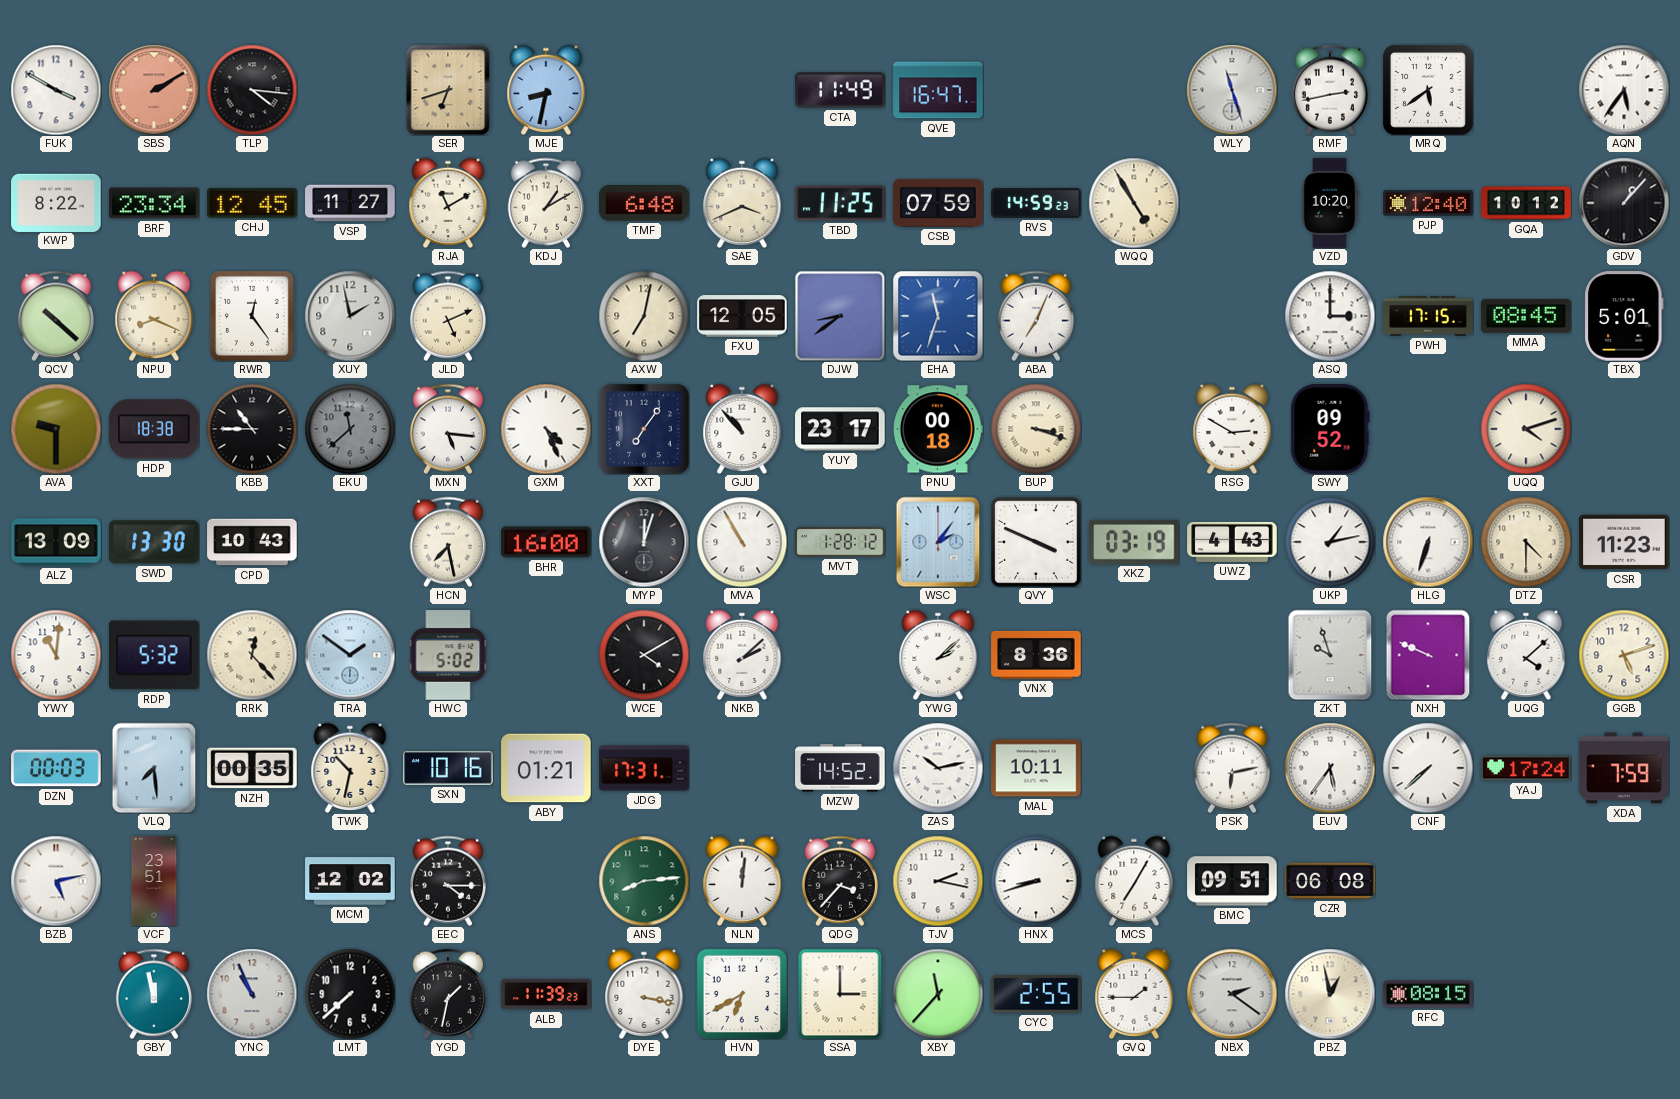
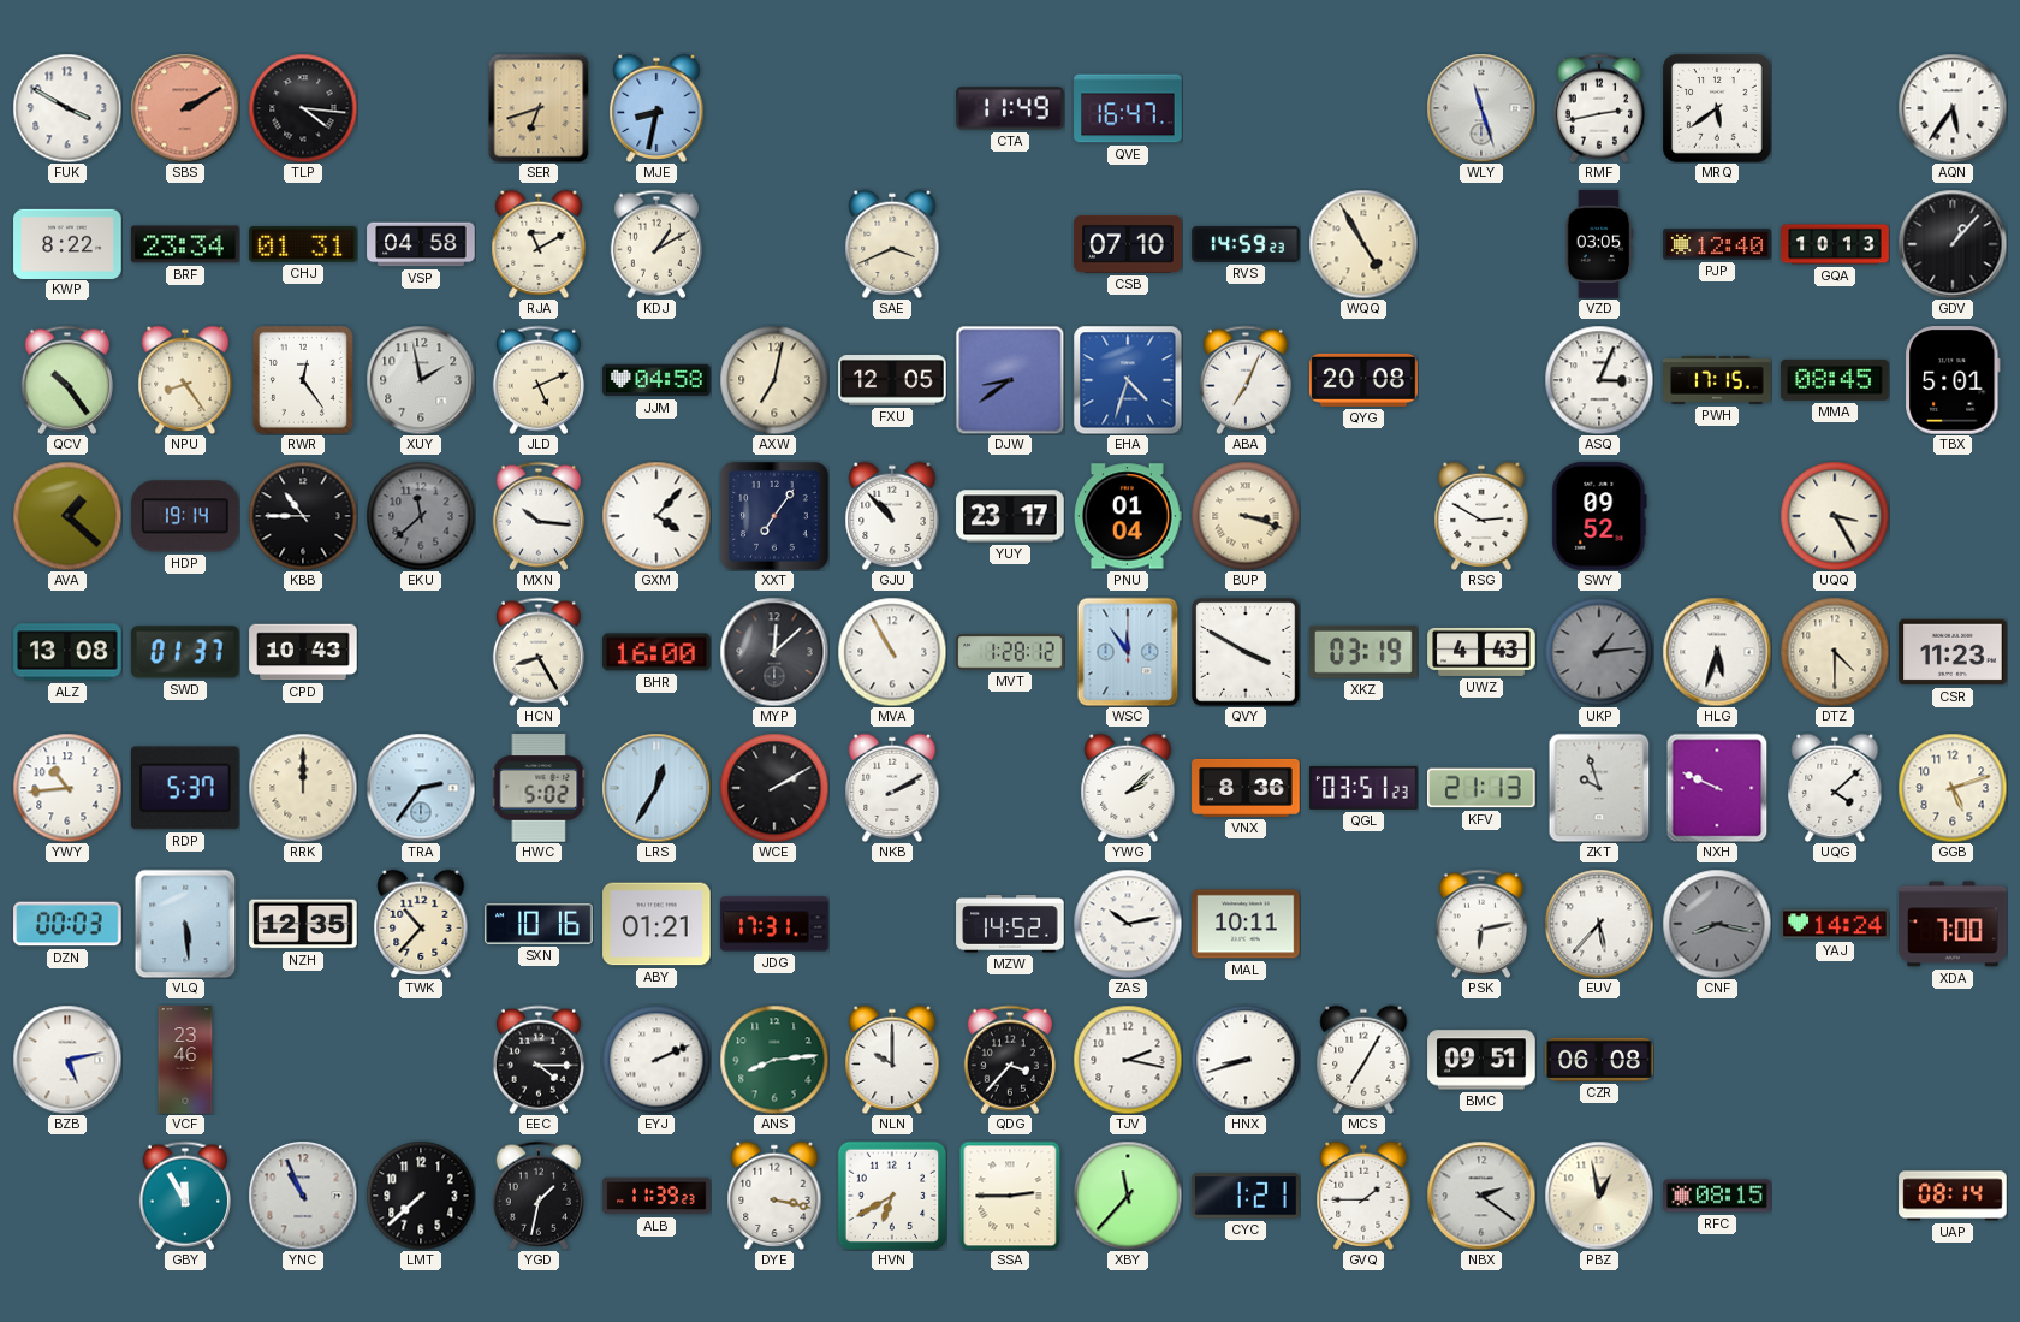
CHJ: 12:45 -> 01:31 (303, 244)
VSP: 11:27 -> 04:58 (421, 244)
TMF: 6:48 -> none (644, 203)
TBD: 11:25 -> none (840, 203)
CSB: 07:59 -> 07:10 (1128, 244)
VZD: 10:20 -> 03:05 (1599, 244)
GQA: 10:12 -> 10:13 (1835, 244)
QCV: 10:22 -> 10:24 (67, 380)
NPU: 8:19 -> 8:24 (185, 379)
JJM: none -> 04:58 (656, 380)
EHA: 11:33 -> 4:33 (1128, 380)
QYG: none -> 20:08 (1363, 380)
ASQ: 3:00 -> 3:04 (1599, 380)
AVA: 9:30 -> 1:22 (67, 516)
HDP: 18:38 -> 19:14 (186, 516)
MXN: 5:16 -> 10:16 (539, 516)
GXM: 4:26 -> 4:07 (656, 516)
PNU: 00:18 -> 01:04 (1129, 516)
UQQ: 4:12 -> 3:25 (1835, 516)
ALZ: 13:09 -> 13:08 (67, 652)
SWD: 13:30 -> 01:37 (186, 652)
HCN: 7:28 -> 8:25 (539, 652)
MYP: 12:03 -> 12:08 (774, 652)
WSC: 2:06 -> 11:54 (1128, 652)
QVY: 3:49 -> 3:50 (1246, 652)
UKP: 1:13 -> 1:14 (1599, 652)
UKP dial: white -> grey (1599, 652)
HLG: 6:33 -> 5:33 (1717, 652)
YWY: 11:01 -> 10:44 (67, 788)
RDP: 5:32 -> 5:37 (186, 788)
RRK: 12:23 -> 12:00 (303, 788)
TRA: 1:51 -> 2:36 (421, 788)
LRS: none -> 12:35 (656, 788)
WCE: 4:10 -> 2:10 (774, 788)
NKB: 2:08 -> 2:10 (892, 787)
QGL: none -> 03:51 (1363, 788)
KFV: none -> 21:13 (1483, 788)
VLQ: 7:29 -> 5:29 (185, 924)
NZH: 00:35 -> 12:35 (303, 924)
TWK: 10:32 -> 10:37 (421, 923)
EUV: 5:36 -> 5:37 (1599, 924)
CNF: 7:38 -> 8:17 (1717, 924)
CNF dial: white -> grey (1717, 924)
YAJ: 17:24 -> 14:24 (1835, 924)
XDA: 7:59 -> 7:00 (1953, 924)
VCF: 23:51 -> 23:46 (185, 1060)
MCM: 12:02 -> none (350, 881)
EYJ: none -> 2:11 (656, 1060)
NLN: 12:01 -> 10:00 (892, 1059)
GBY: 11:58 -> 11:55 (185, 1196)
SSA: 3:00 -> 2:45 (1010, 1196)
CYC: 2:55 -> 1:21 (1246, 1196)
UAP: none -> 08:14 (1953, 1196)
